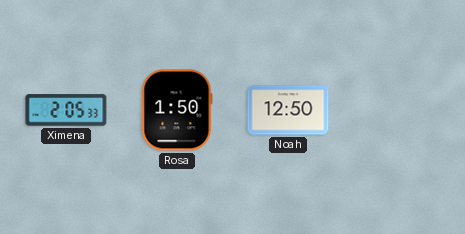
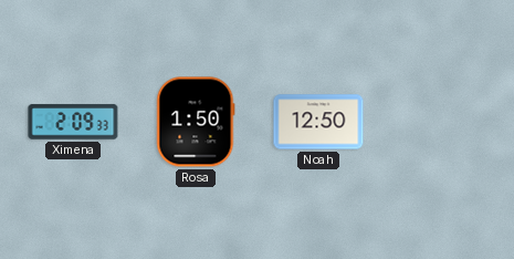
Ximena: 2:05 -> 2:09 (73, 122)
